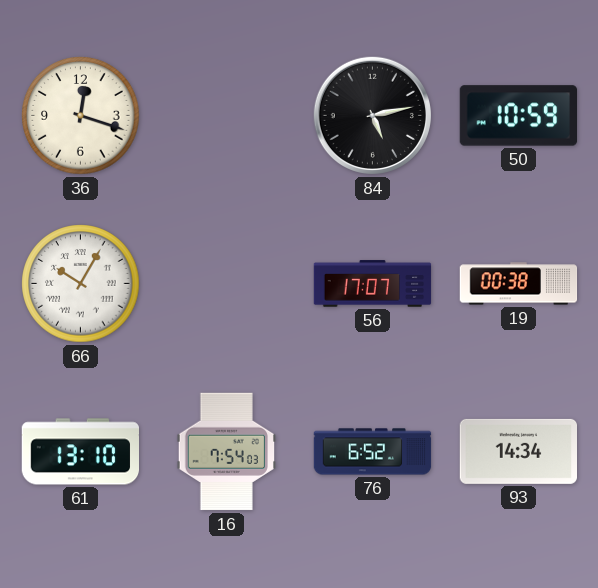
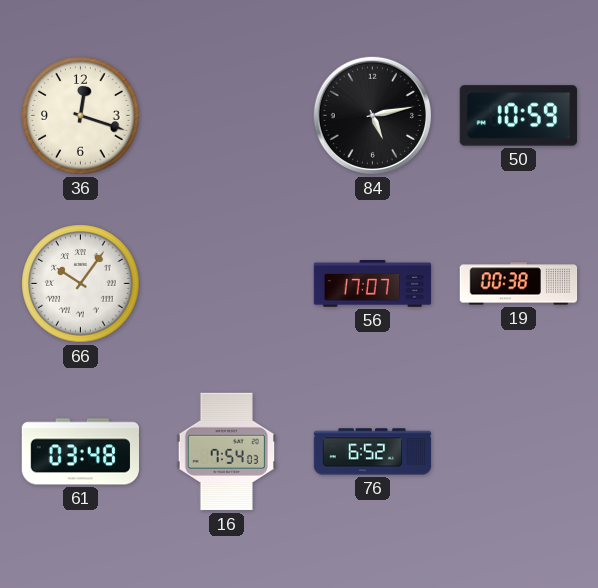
66: 10:05 -> 10:06 (81, 284)
61: 13:10 -> 03:48 (80, 452)
93: 14:34 -> none (518, 451)
